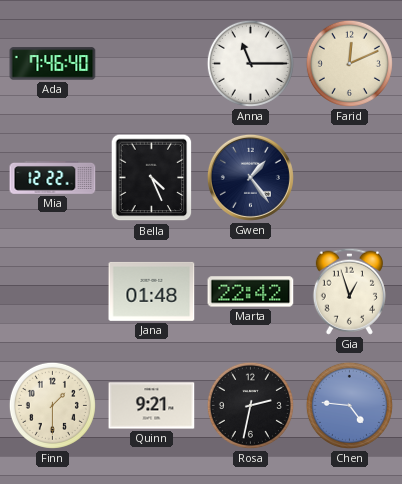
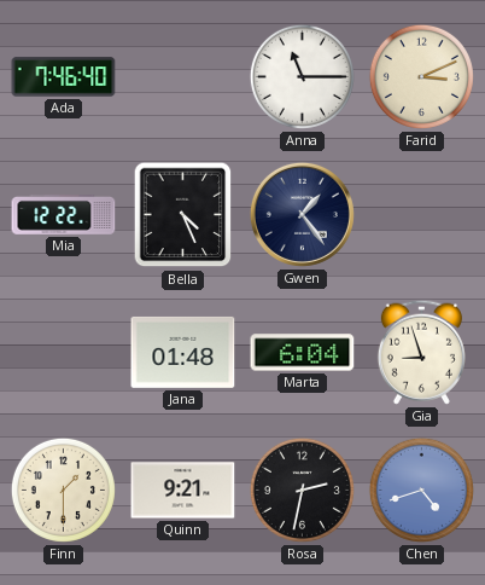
Farid: 12:11 -> 3:11 (421, 76)
Marta: 22:42 -> 6:04 (303, 353)
Gia: 12:57 -> 8:57 (421, 352)
Chen: 4:46 -> 4:42 (421, 490)
